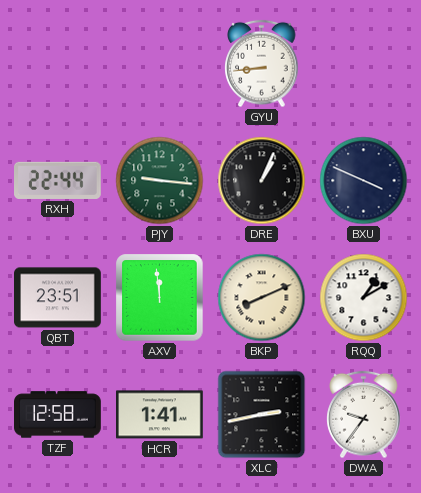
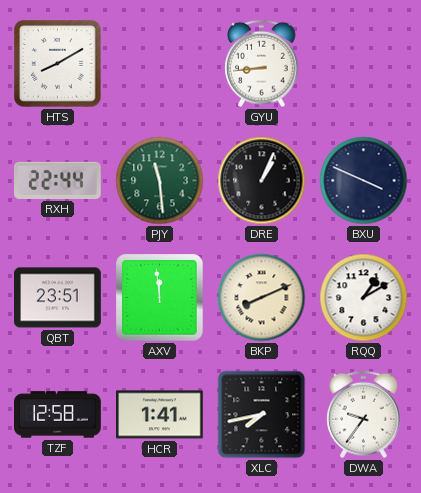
HTS: none -> 8:10 (58, 64)
PJY: 9:16 -> 11:29 (160, 181)
XLC: 2:43 -> 7:43 (262, 415)
